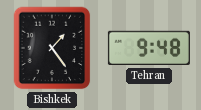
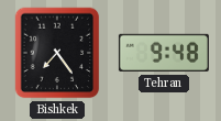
Bishkek: 1:24 -> 7:24 (57, 53)
